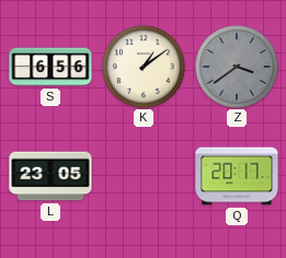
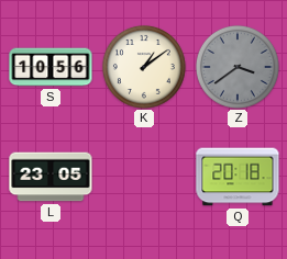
S: 6:56 -> 10:56 (51, 67)
Q: 20:17 -> 20:18 (238, 177)
